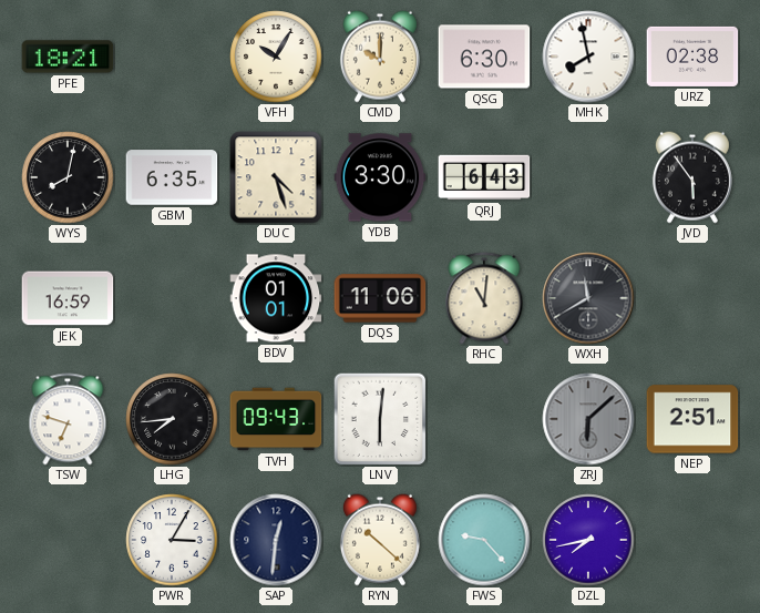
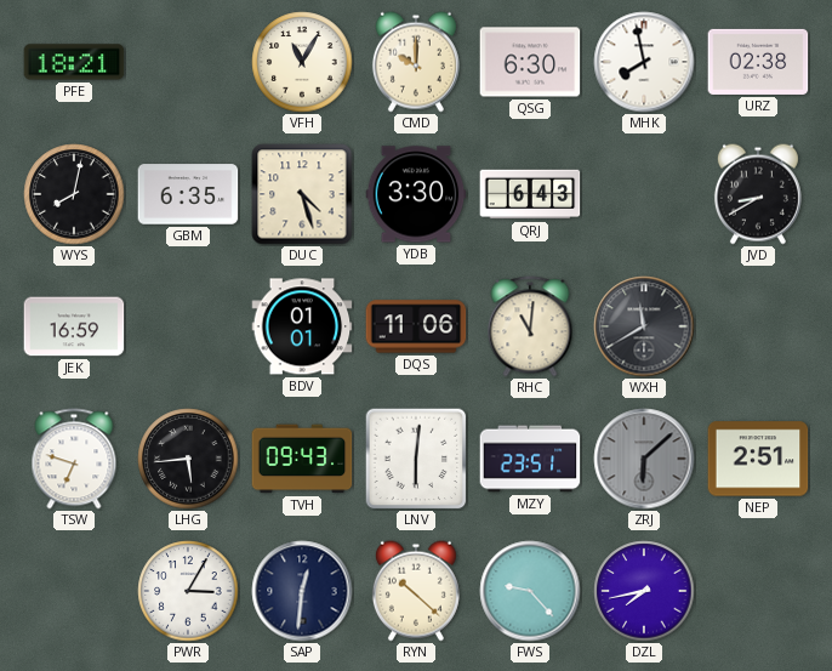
VFH: 10:05 -> 11:05 (302, 62)
JVD: 5:54 -> 8:40 (758, 194)
LHG: 7:44 -> 5:44 (188, 459)
MZY: none -> 23:51 (530, 459)
